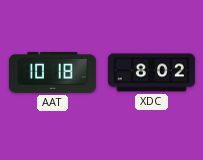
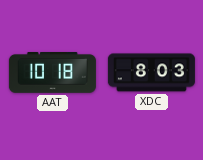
XDC: 8:02 -> 8:03 (151, 73)
